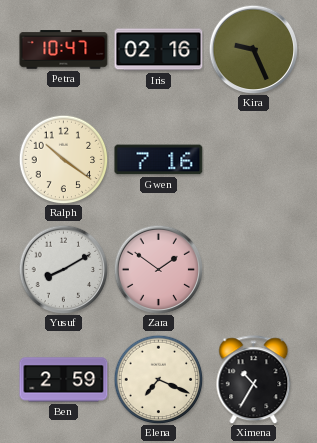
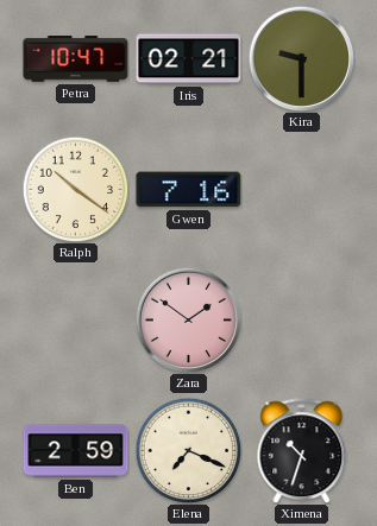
Iris: 02:16 -> 02:21 (189, 59)
Kira: 9:26 -> 9:30 (301, 58)
Yusuf: 8:10 -> none (63, 269)
Ximena: 10:35 -> 10:33 (302, 451)
